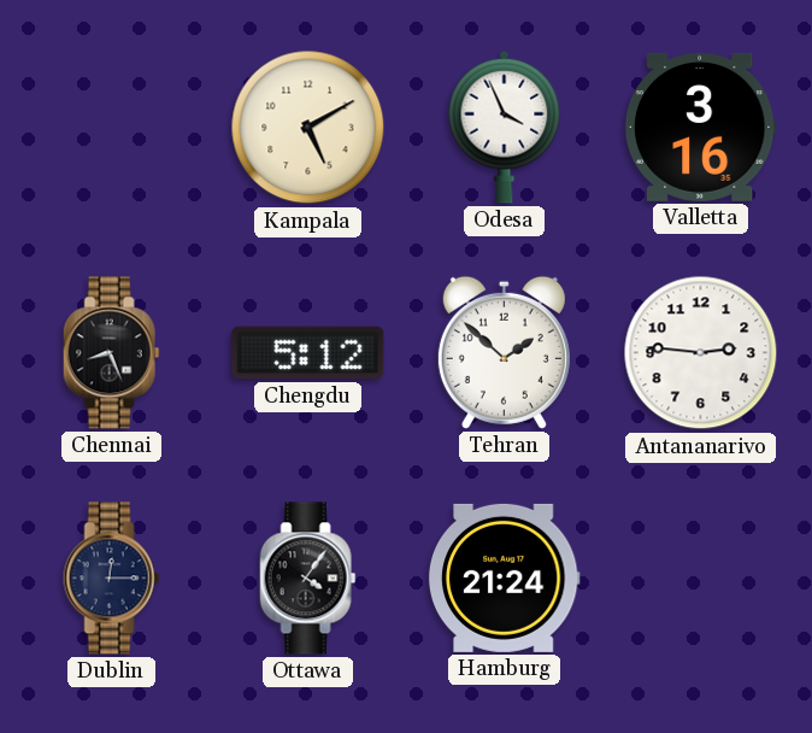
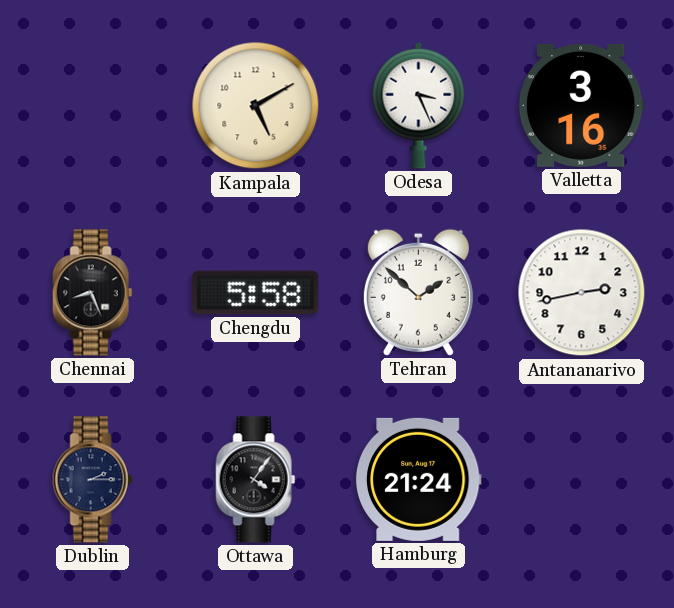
Odesa: 3:56 -> 3:26 (419, 105)
Chengdu: 5:12 -> 5:58 (256, 293)
Antananarivo: 2:46 -> 2:43 (582, 293)
Dublin: 12:15 -> 2:15 (93, 480)
